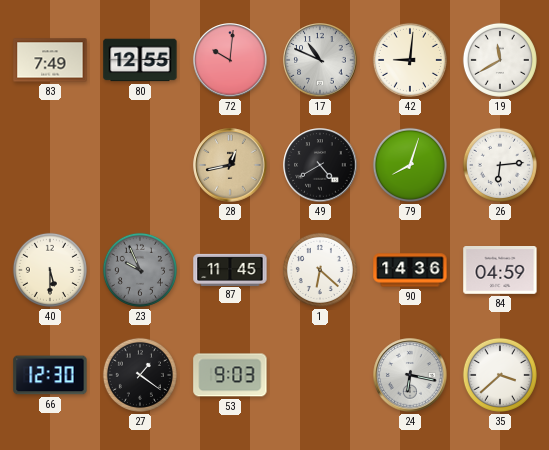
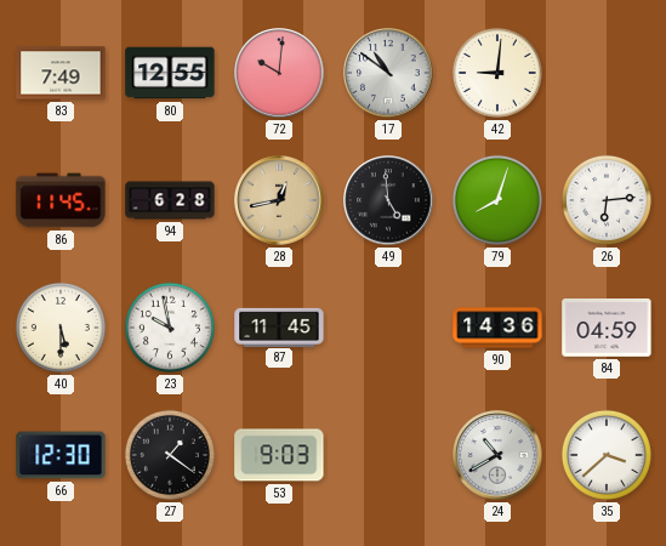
17: 10:49 -> 10:51 (388, 73)
19: 11:40 -> none (500, 60)
86: none -> 11:45 (61, 200)
94: none -> 6:28 (170, 200)
49: 4:40 -> 4:59 (388, 200)
23: 9:56 -> 9:58 (170, 328)
23 dial: grey -> white (170, 328)
1: 6:22 -> none (320, 270)
24: 6:17 -> 10:40 (497, 455)
